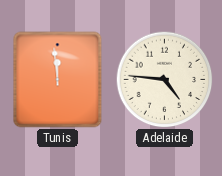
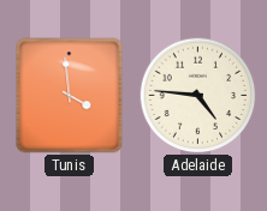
Tunis: 11:59 -> 3:59 (70, 96)
